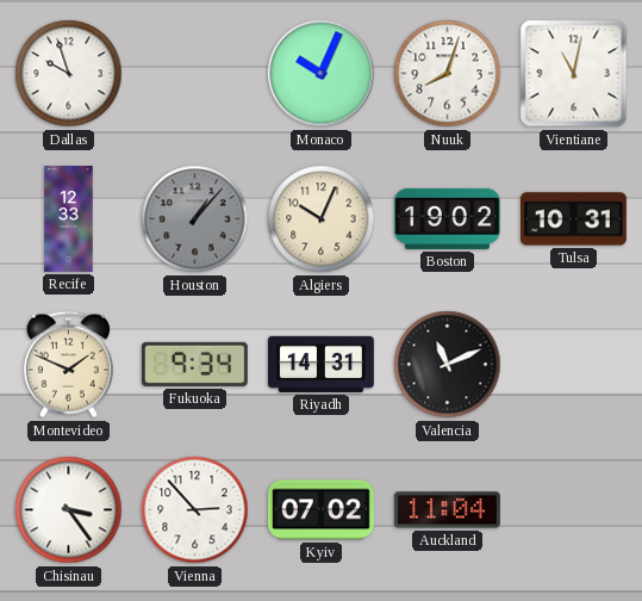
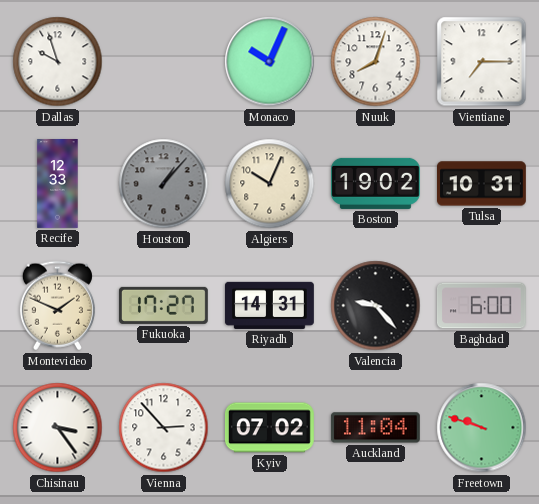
Vientiane: 11:02 -> 7:15 (482, 62)
Fukuoka: 9:34 -> 17:27 (163, 305)
Valencia: 11:11 -> 9:23 (376, 306)
Baghdad: none -> 6:00 (481, 306)
Freetown: none -> 9:48 (482, 428)
